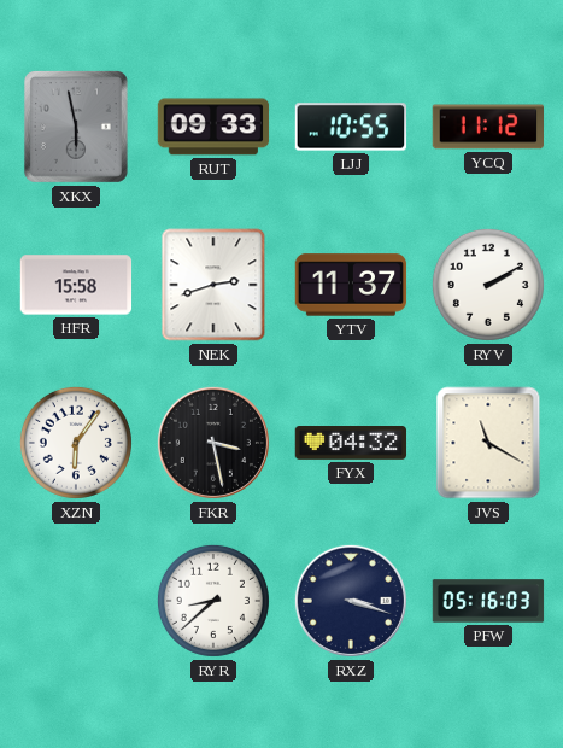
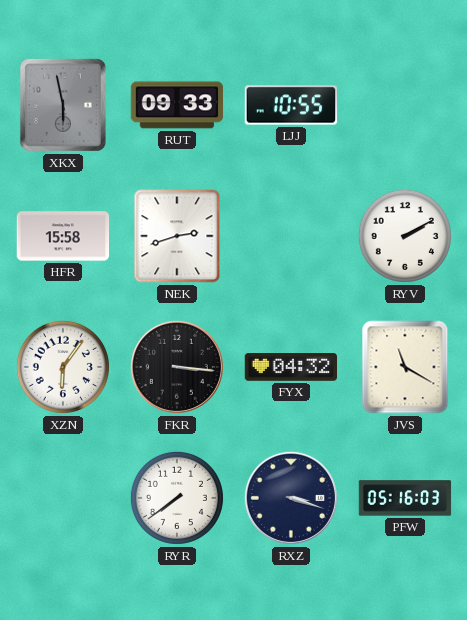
YCQ: 11:12 -> none (488, 127)
YTV: 11:37 -> none (351, 285)
FKR: 3:28 -> 3:16 (177, 367)
RYR: 8:38 -> 7:39 (177, 498)
